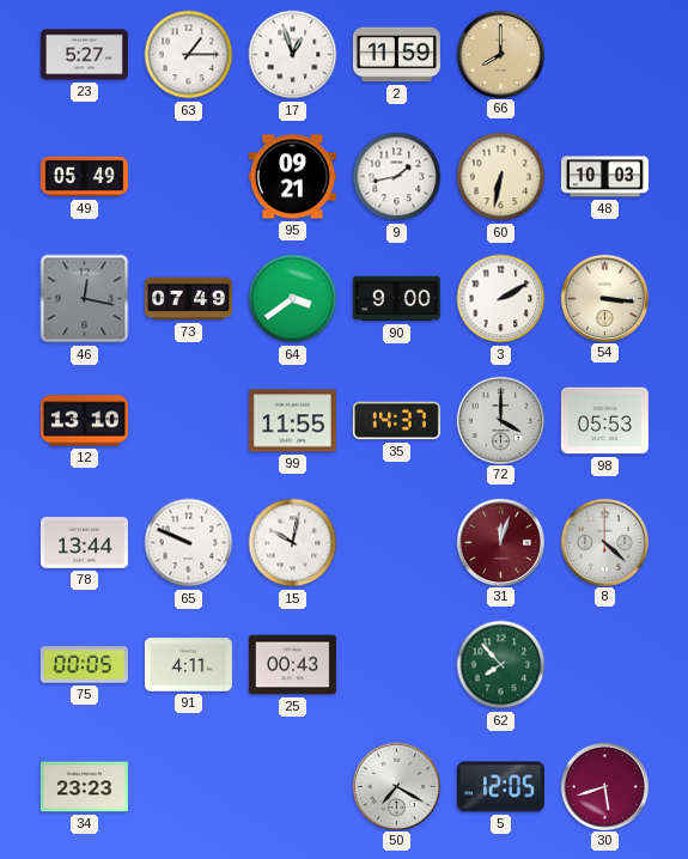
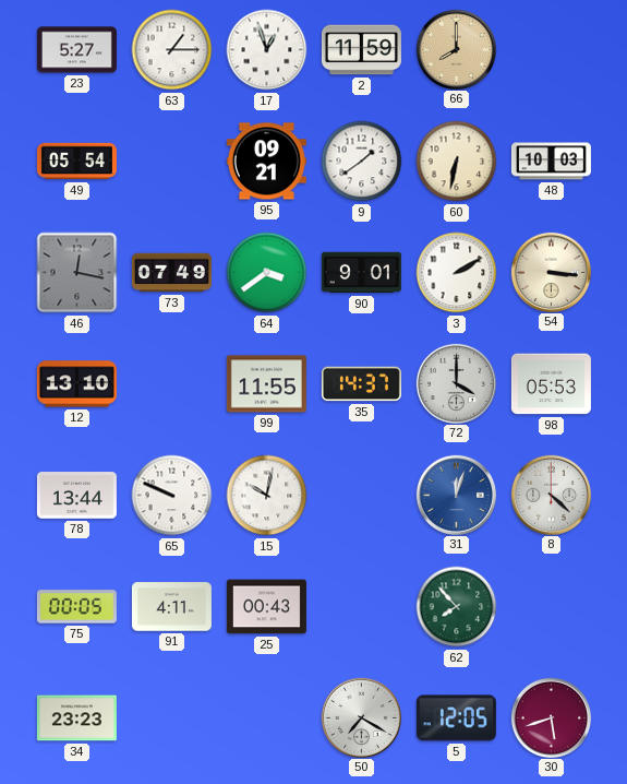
49: 05:49 -> 05:54 (76, 162)
9: 1:43 -> 1:39 (362, 162)
90: 9:00 -> 9:01 (361, 273)
31 dial: burgundy -> blue (456, 495)
